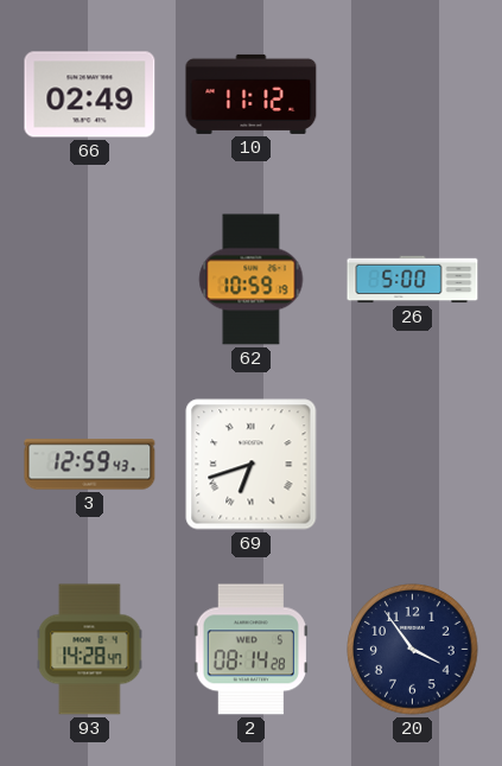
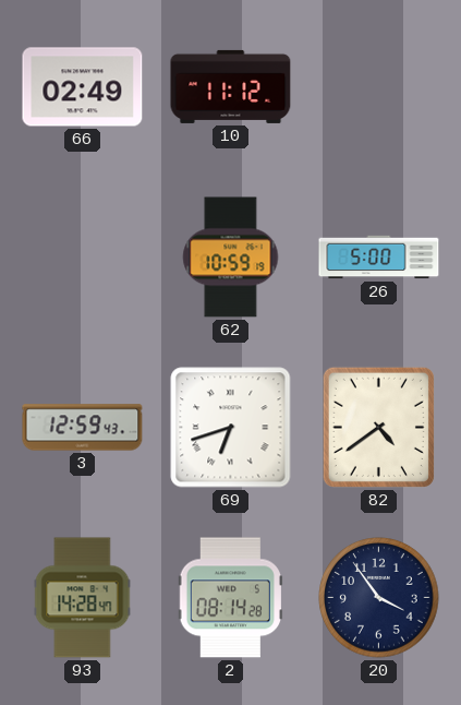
82: none -> 4:39 (378, 427)
